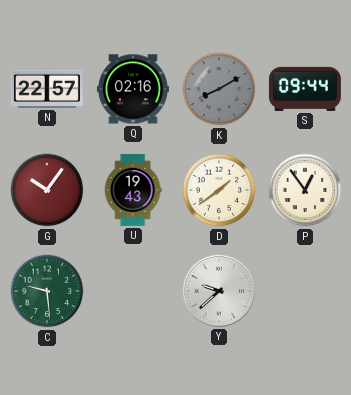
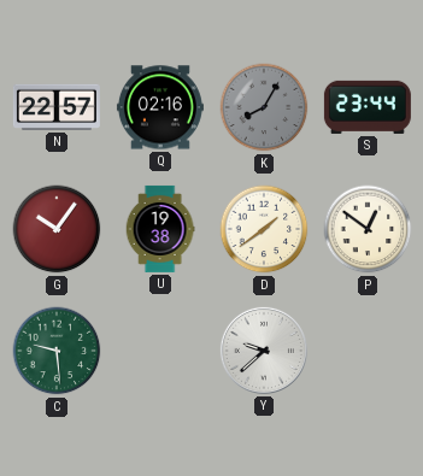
K: 8:10 -> 8:05 (264, 107)
S: 09:44 -> 23:44 (368, 107)
U: 19:43 -> 19:38 (160, 229)
P: 12:54 -> 12:51 (368, 229)
